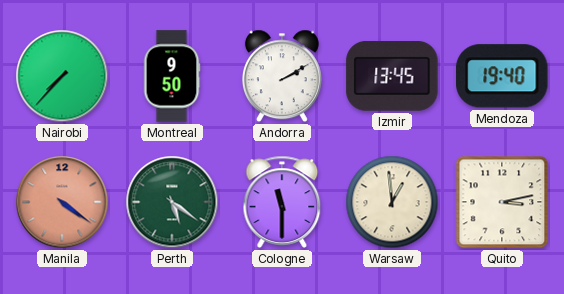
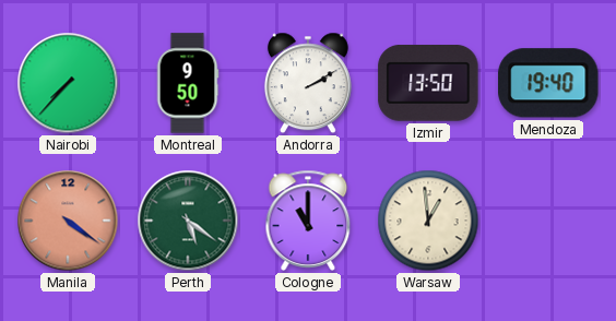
Izmir: 13:45 -> 13:50 (428, 84)
Cologne: 11:30 -> 11:00 (308, 221)
Quito: 3:13 -> none (502, 202)
